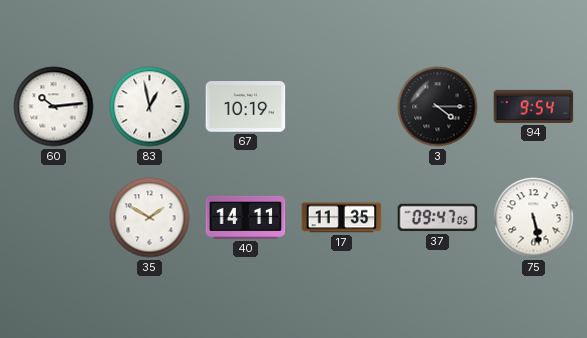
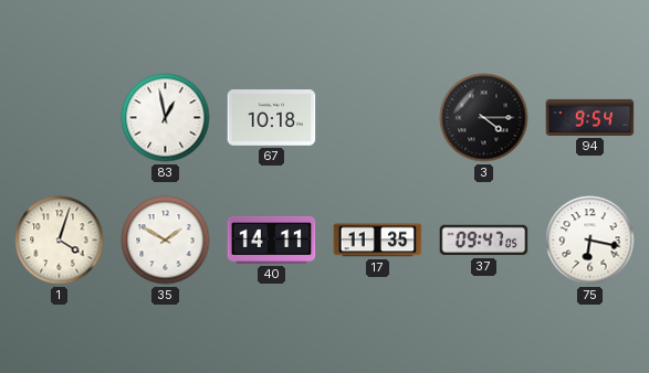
60: 10:14 -> none (54, 107)
67: 10:19 -> 10:18 (272, 118)
1: none -> 4:03 (60, 241)
75: 5:28 -> 6:17 (590, 241)
